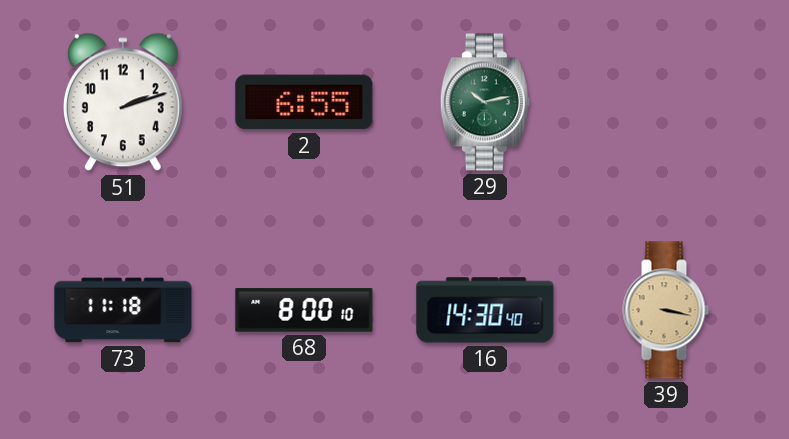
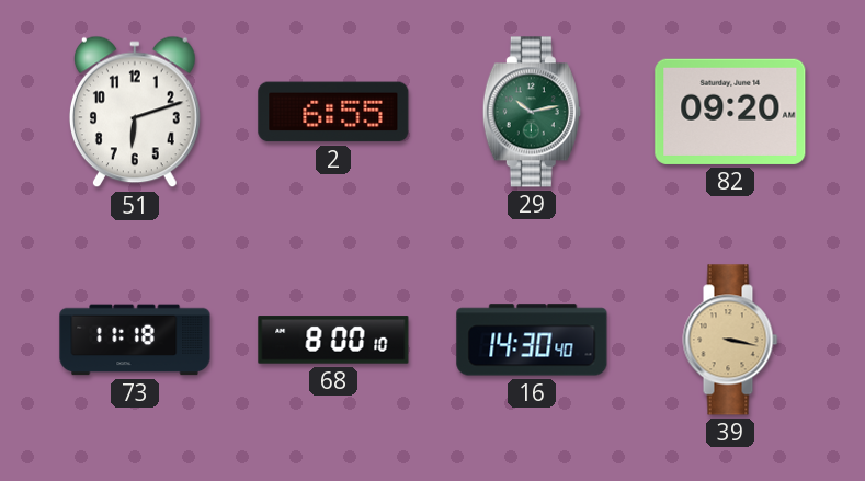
51: 2:12 -> 6:12 (135, 112)
82: none -> 09:20 (730, 112)
